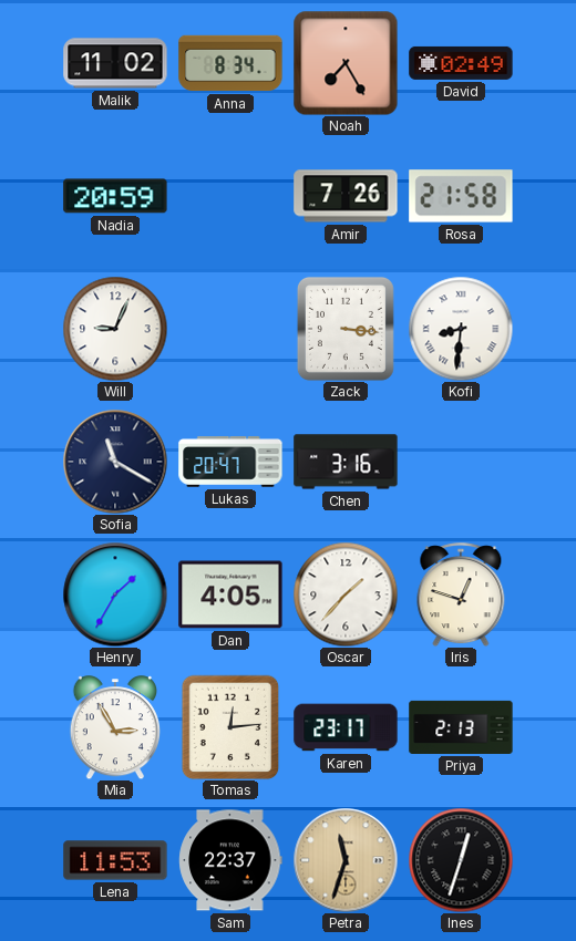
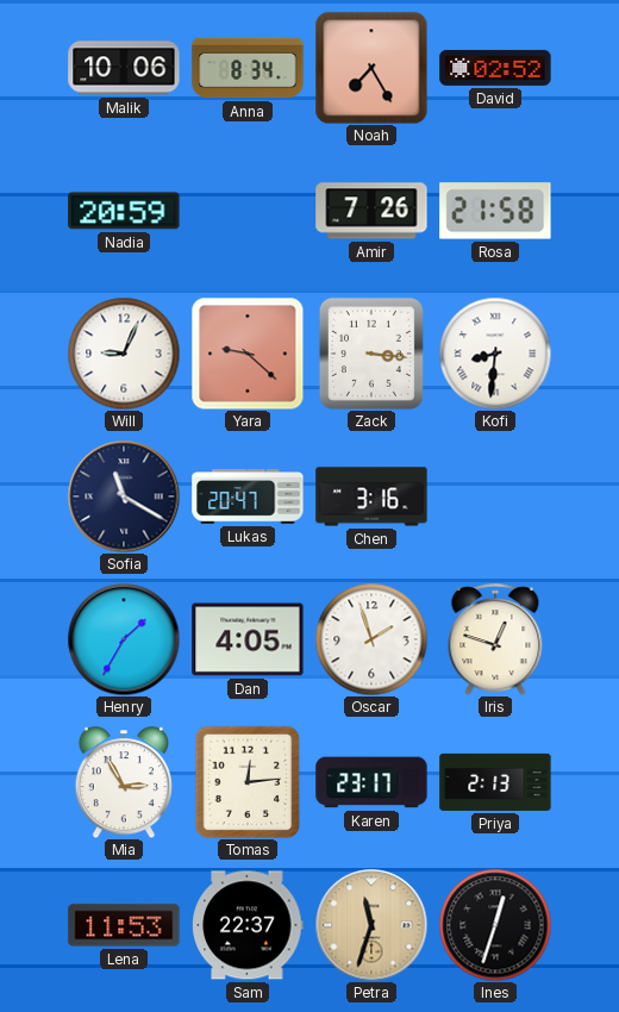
Malik: 11:02 -> 10:06 (124, 68)
David: 02:49 -> 02:52 (495, 68)
Yara: none -> 9:22 (248, 354)
Oscar: 1:37 -> 1:57 (371, 639)
